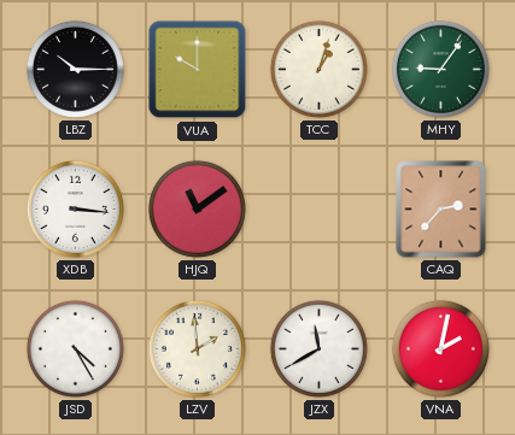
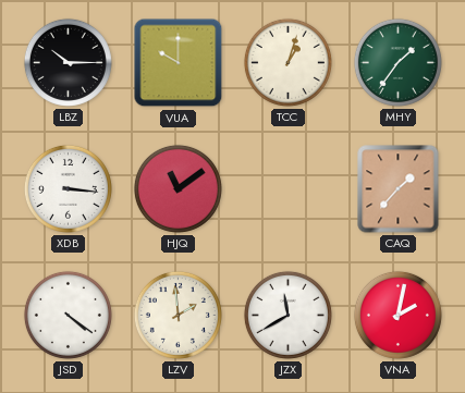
MHY: 9:06 -> 1:36 (397, 62)
CAQ: 2:37 -> 1:37 (399, 189)
JSD: 4:25 -> 4:21 (68, 315)
